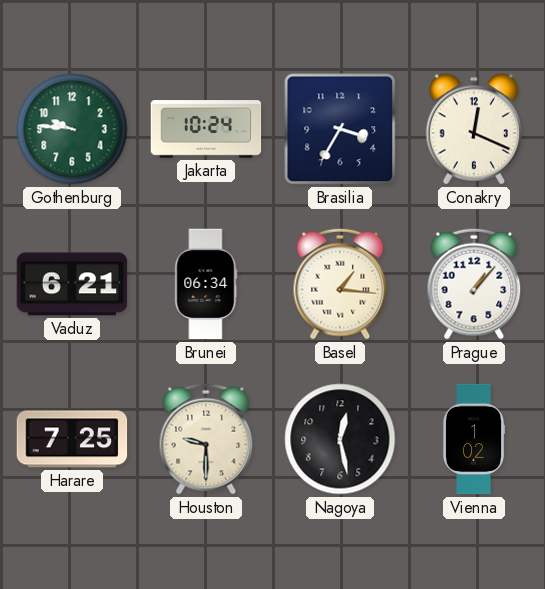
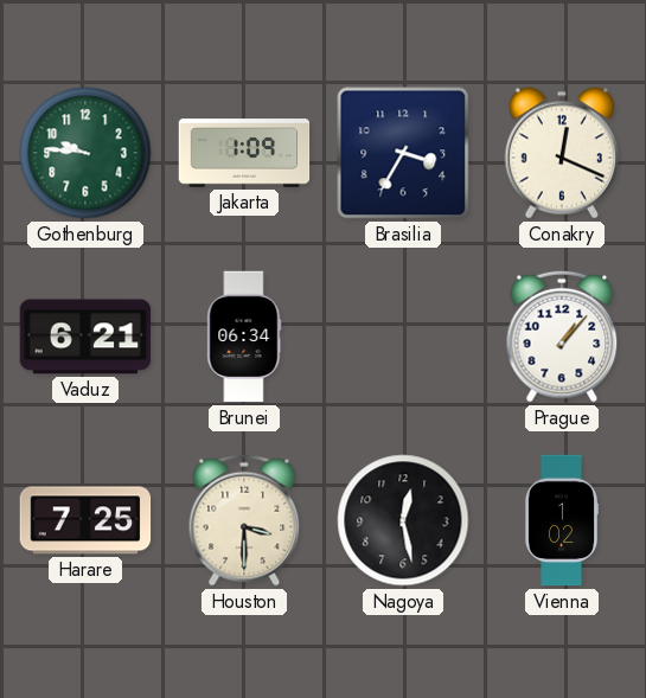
Jakarta: 10:24 -> 1:09 (244, 153)
Basel: 1:16 -> none (340, 284)
Houston: 9:30 -> 3:30 (244, 520)
